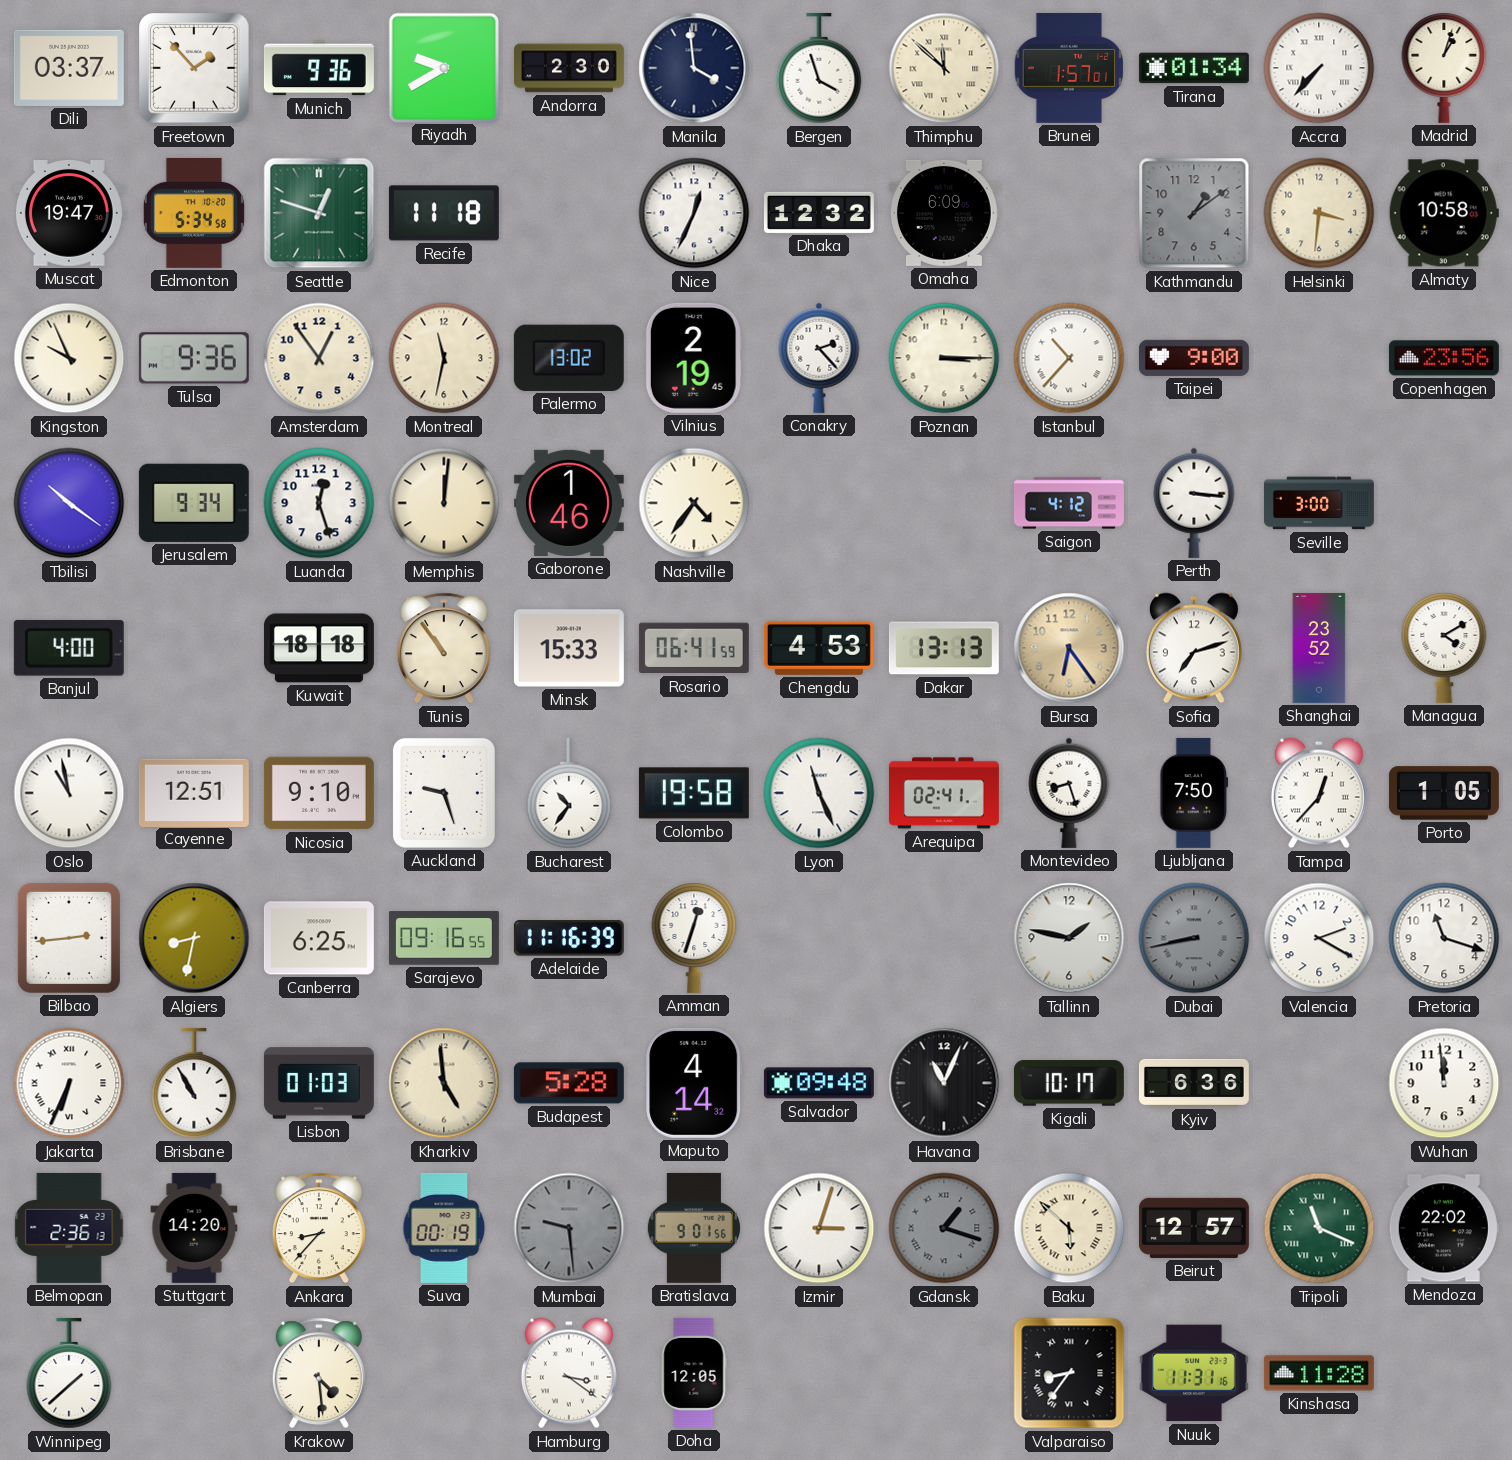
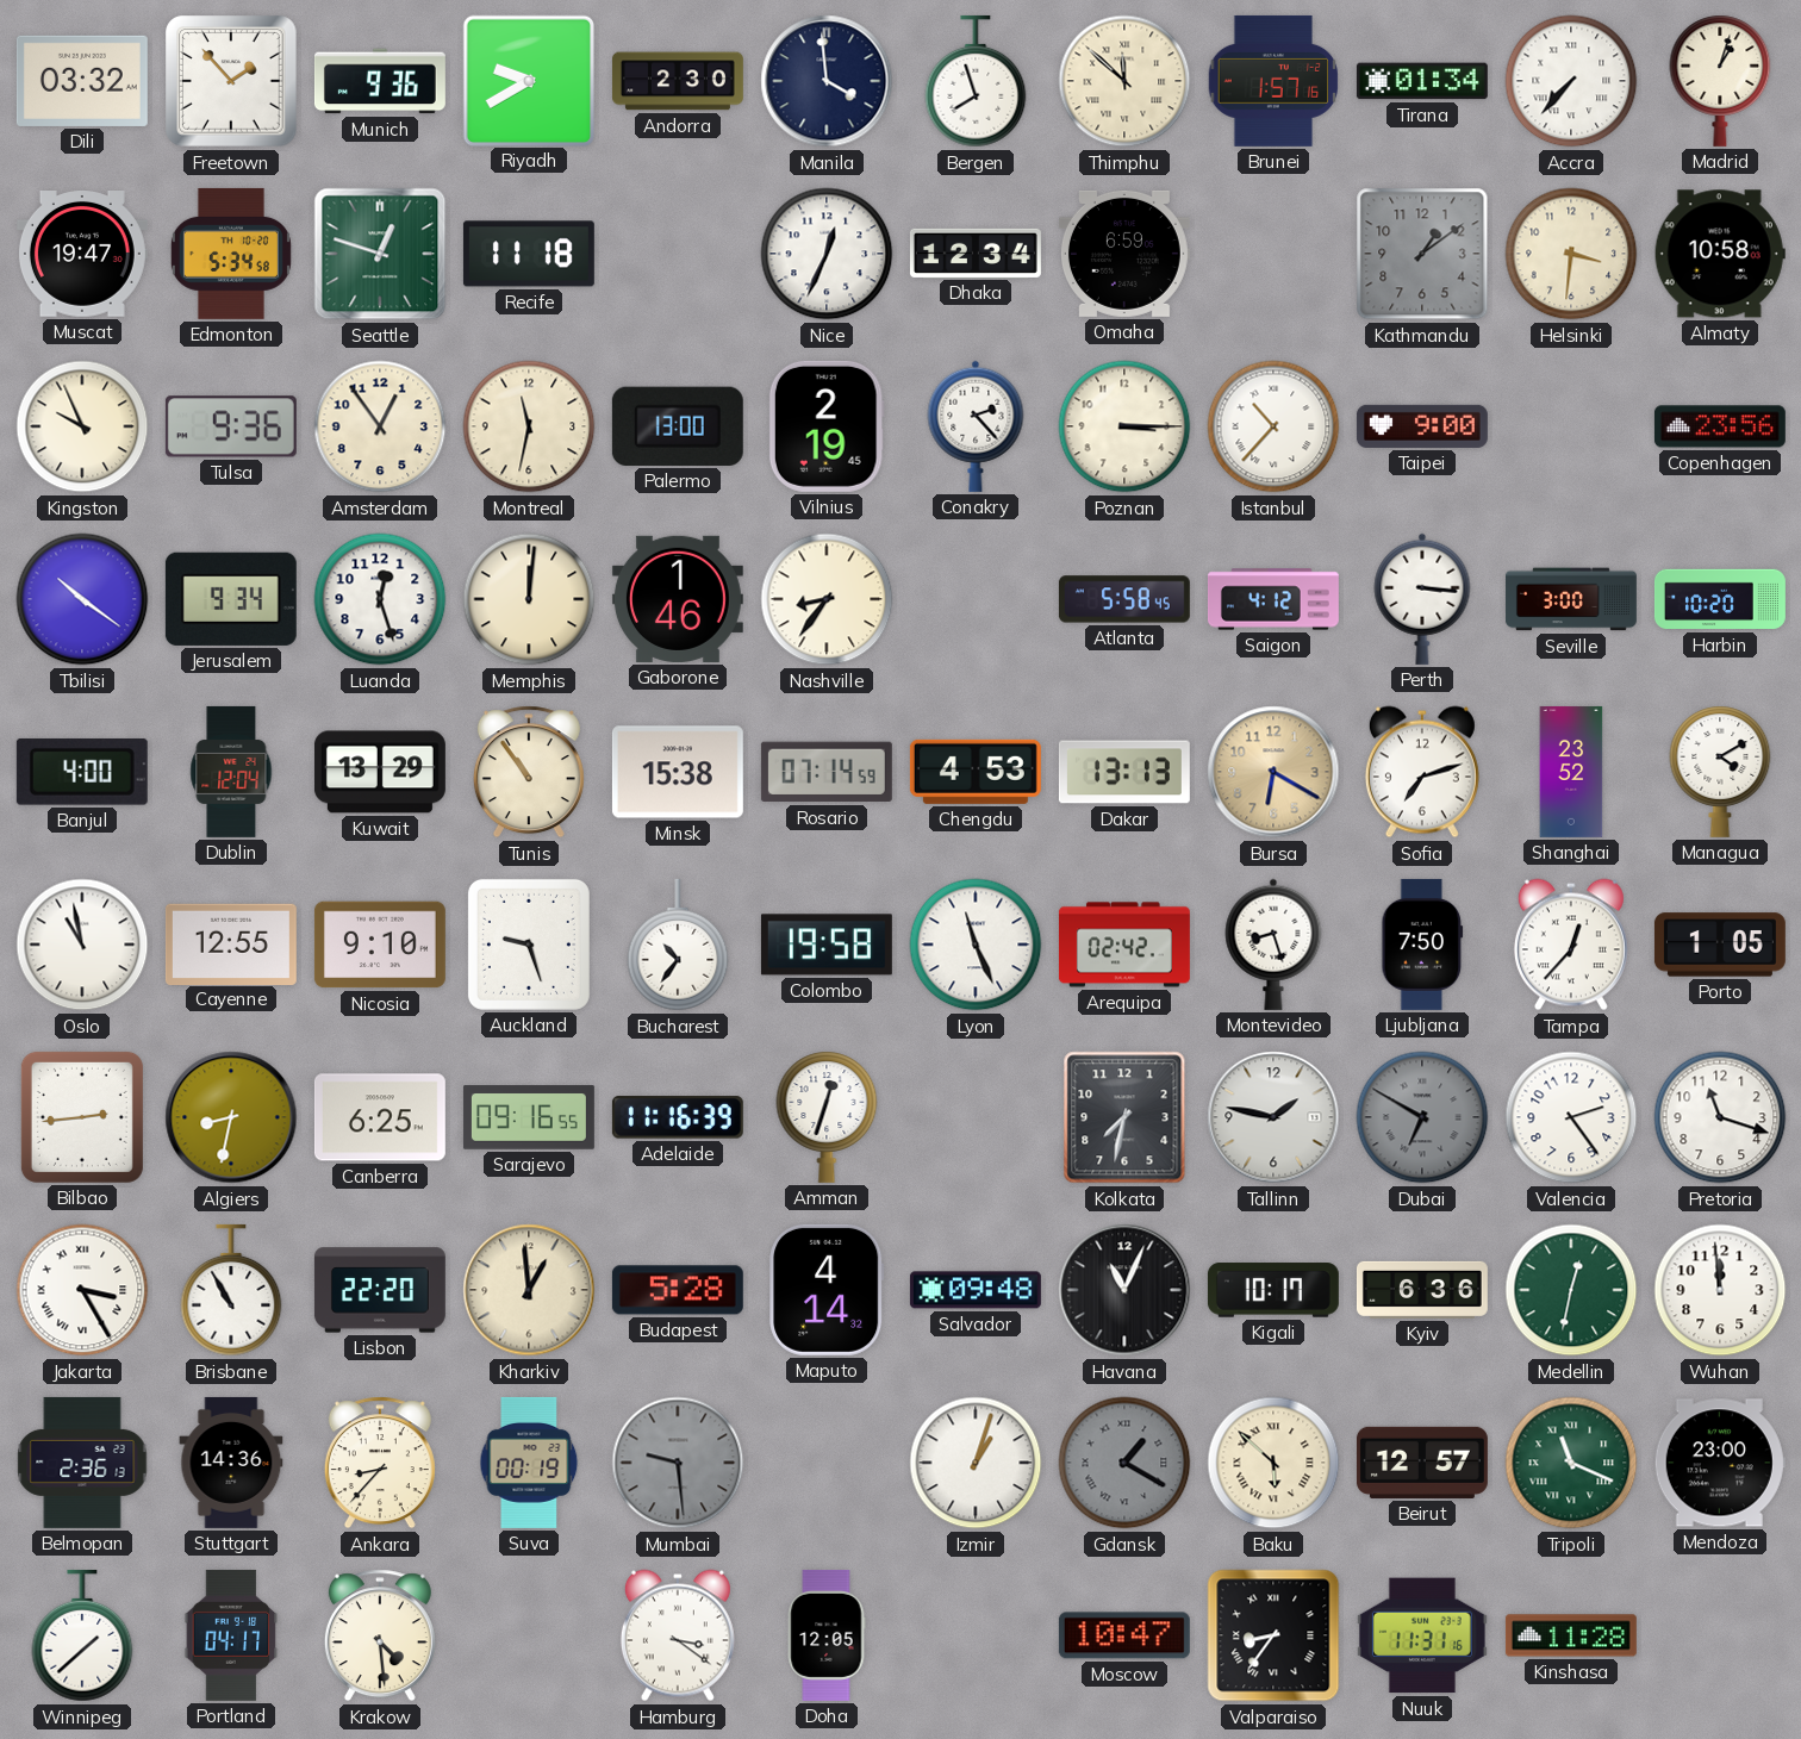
Dili: 03:37 -> 03:32 (82, 81)
Bergen: 3:57 -> 7:57 (976, 81)
Brunei: 1:57:01 -> 1:57:16 (1273, 81)
Dhaka: 12:32 -> 12:34 (976, 253)
Omaha: 6:09 -> 6:59 (1124, 254)
Palermo: 13:02 -> 13:00 (678, 426)
Nashville: 4:36 -> 8:36 (827, 599)
Atlanta: none -> 5:58 (1124, 599)
Harbin: none -> 10:20 (1720, 599)
Dublin: none -> 12:04 (231, 772)
Kuwait: 18:18 -> 13:29 (380, 772)
Minsk: 15:33 -> 15:38 (678, 772)
Rosario: 06:41 -> 07:14 (827, 772)
Bursa: 6:24 -> 6:20 (1273, 772)
Cayenne: 12:51 -> 12:55 (231, 943)
Arequipa: 02:41 -> 02:42 (1124, 945)
Kolkata: none -> 7:32 (1124, 1117)
Dubai: 8:43 -> 6:50 (1422, 1117)
Valencia: 2:20 -> 2:24 (1571, 1117)
Jakarta: 6:34 -> 3:25 (82, 1290)
Lisbon: 01:03 -> 22:20 (380, 1290)
Kharkiv: 4:59 -> 12:59 (529, 1290)
Medellin: none -> 12:32 (1571, 1290)
Stuttgart: 14:20 -> 14:36 (231, 1463)
Bratislava: 9:01 -> none (694, 1228)
Izmir: 3:03 -> 1:03 (976, 1463)
Gdansk: 1:18 -> 1:20 (1124, 1463)
Mendoza: 22:02 -> 23:00 (1720, 1463)
Portland: none -> 04:17 (231, 1635)
Moscow: none -> 10:47 (1124, 1635)
